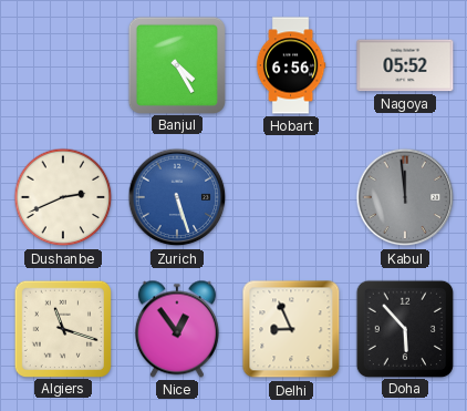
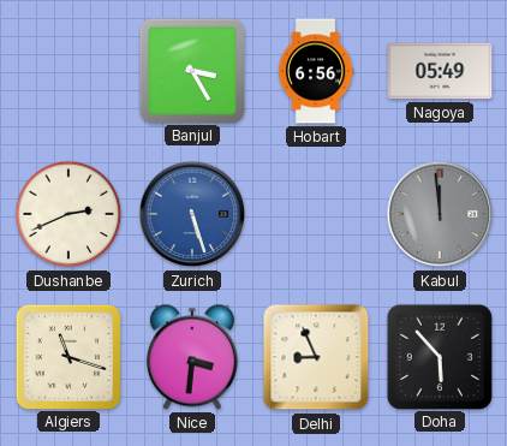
Banjul: 4:25 -> 3:25 (191, 70)
Nagoya: 05:52 -> 05:49 (440, 71)
Nice: 12:54 -> 3:31 (192, 357)
